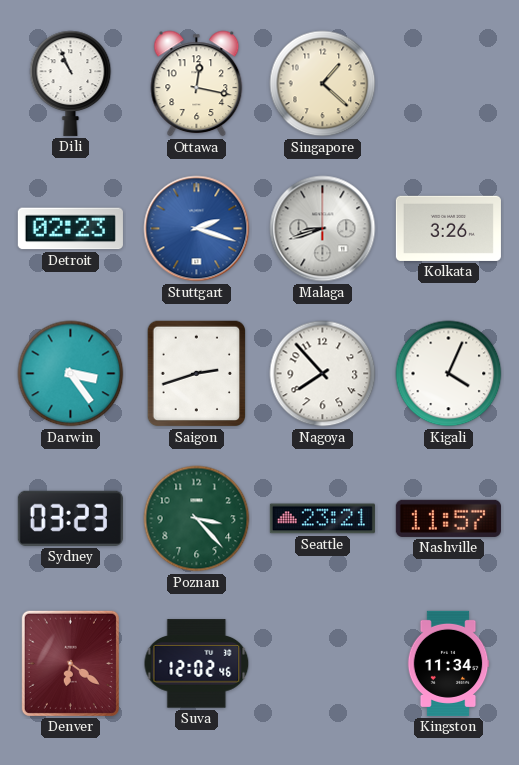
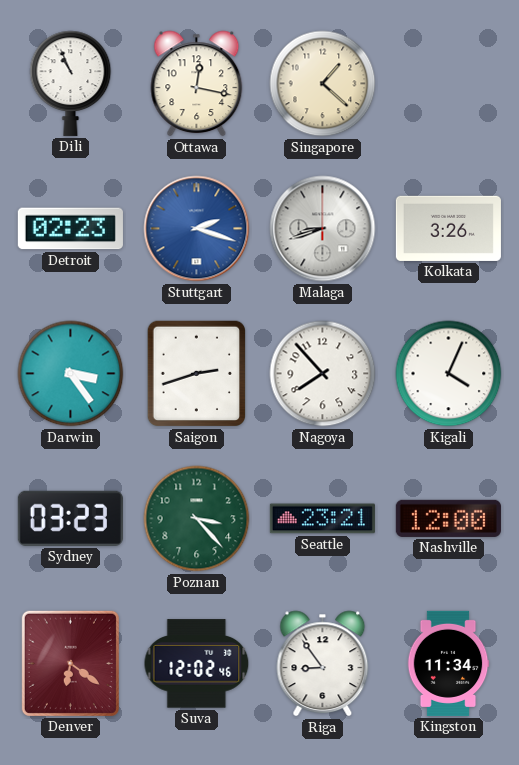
Nashville: 11:57 -> 12:00 (448, 518)
Riga: none -> 8:54 (323, 664)
